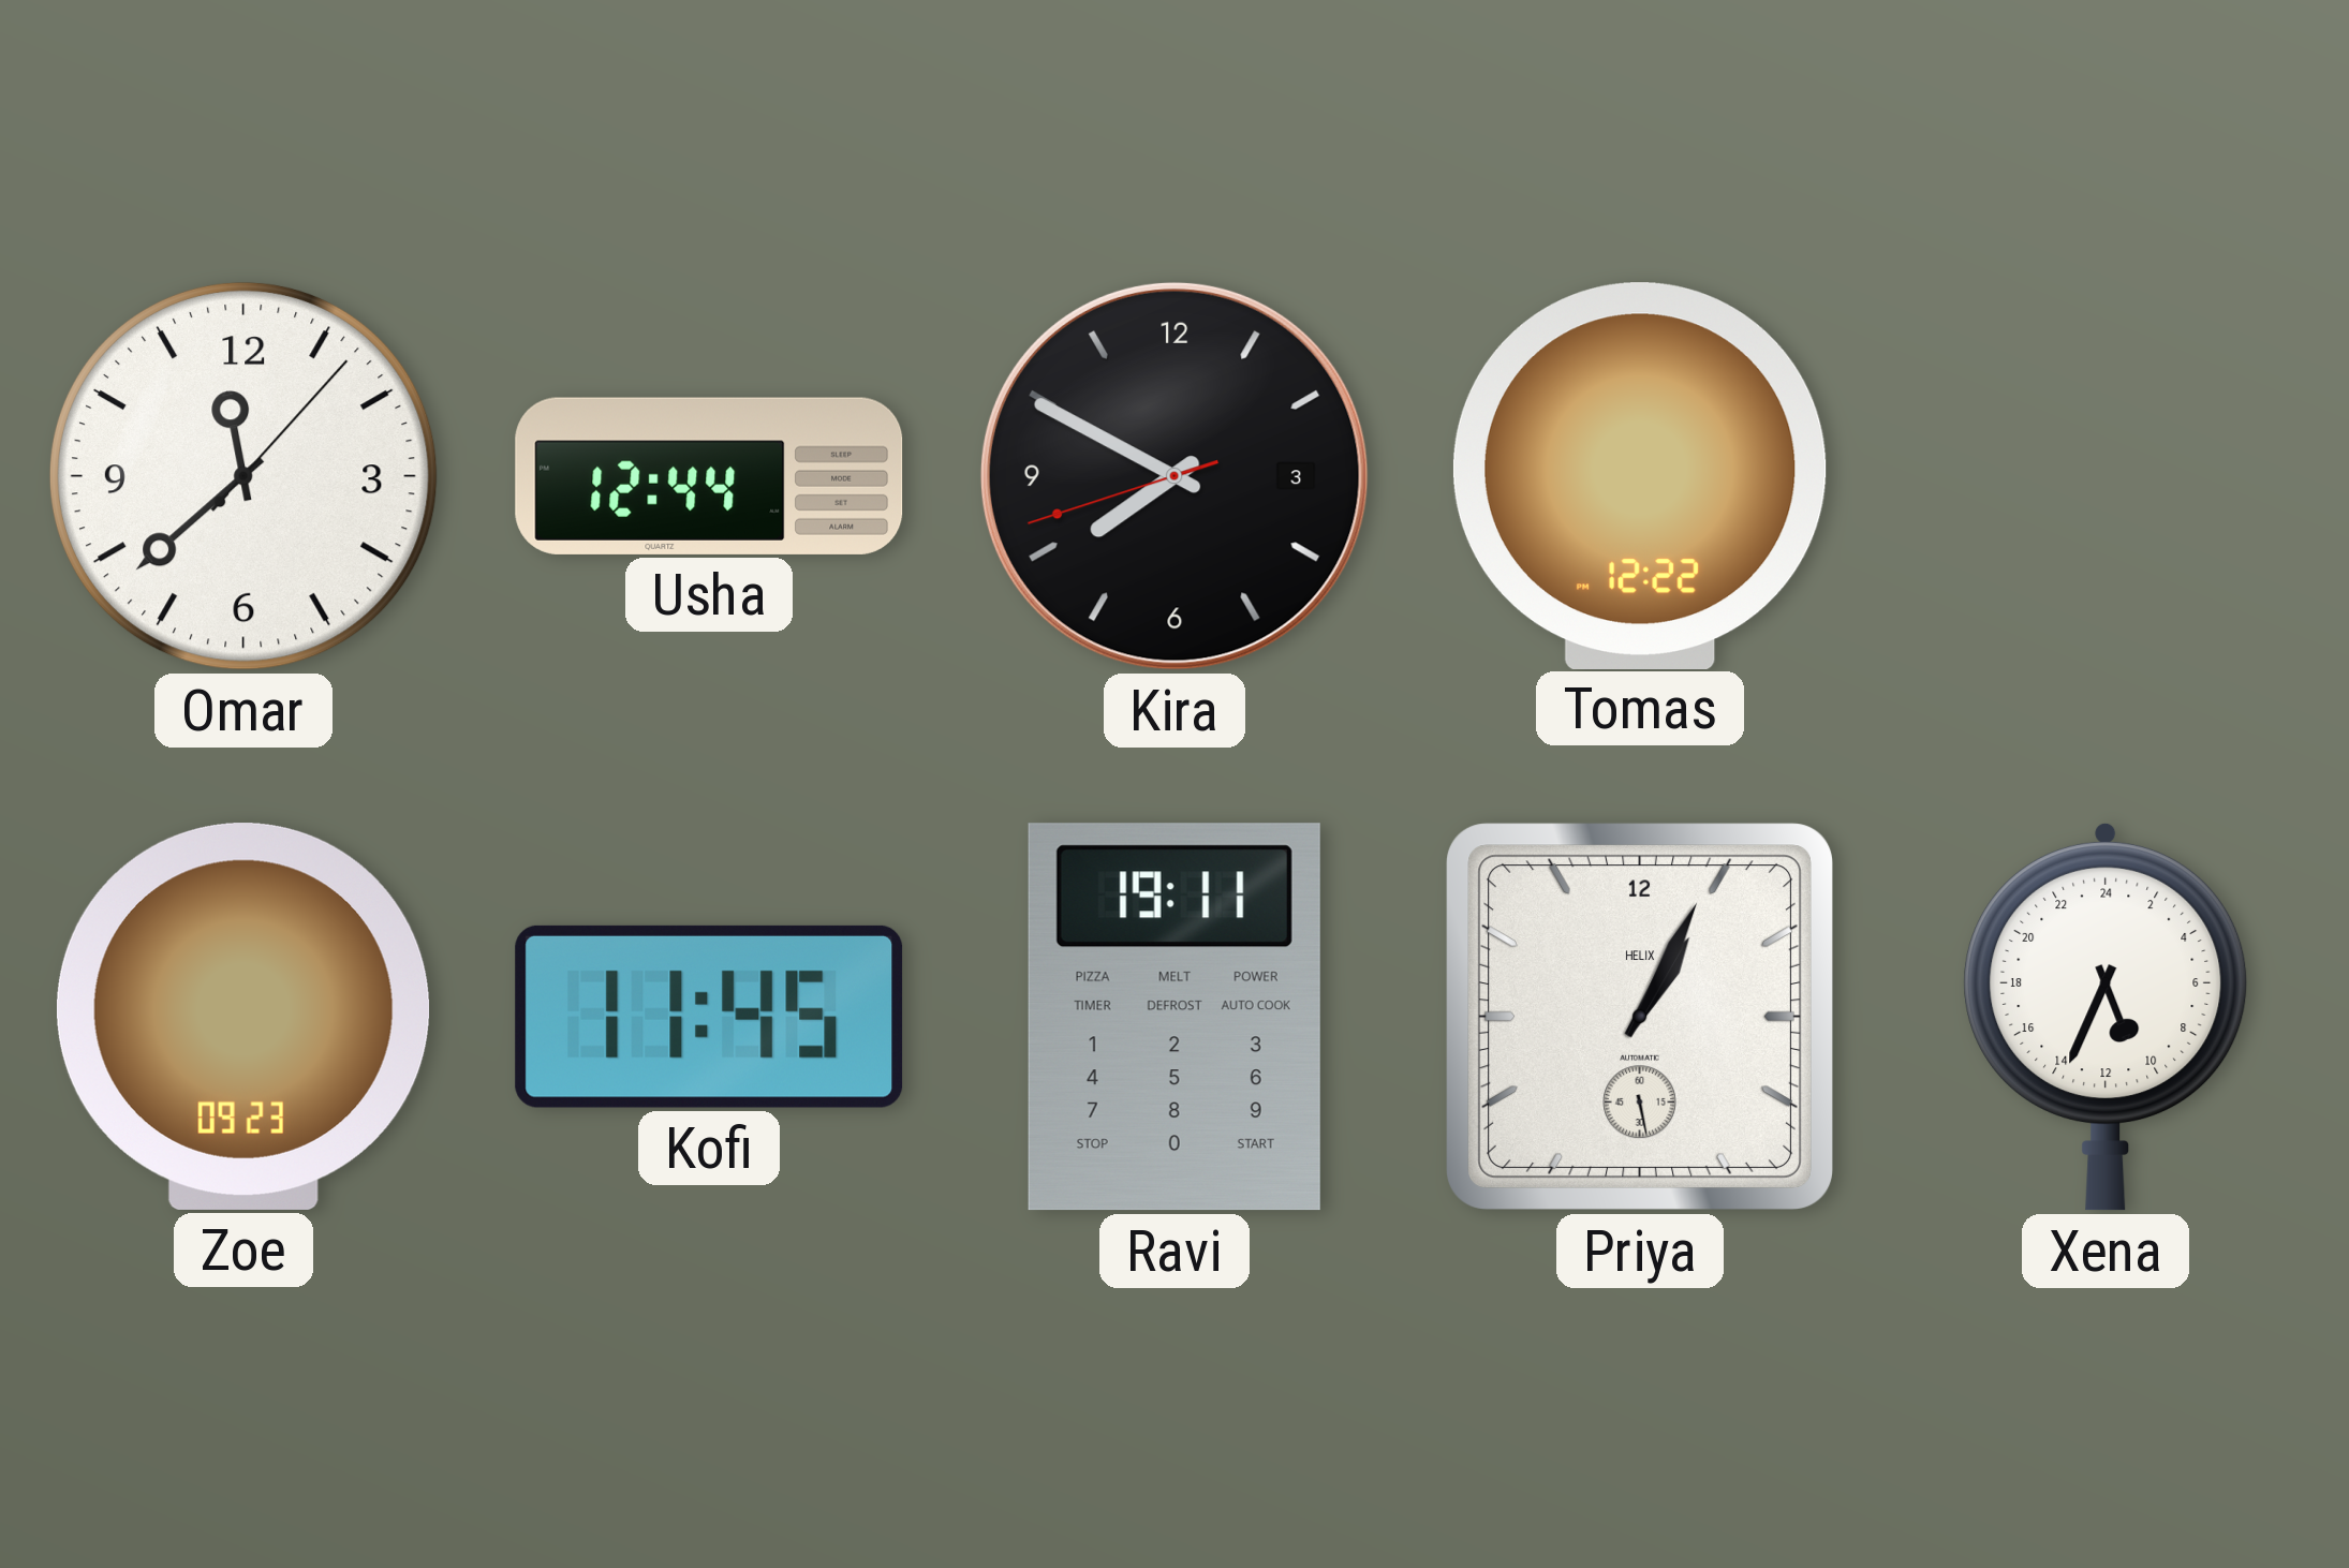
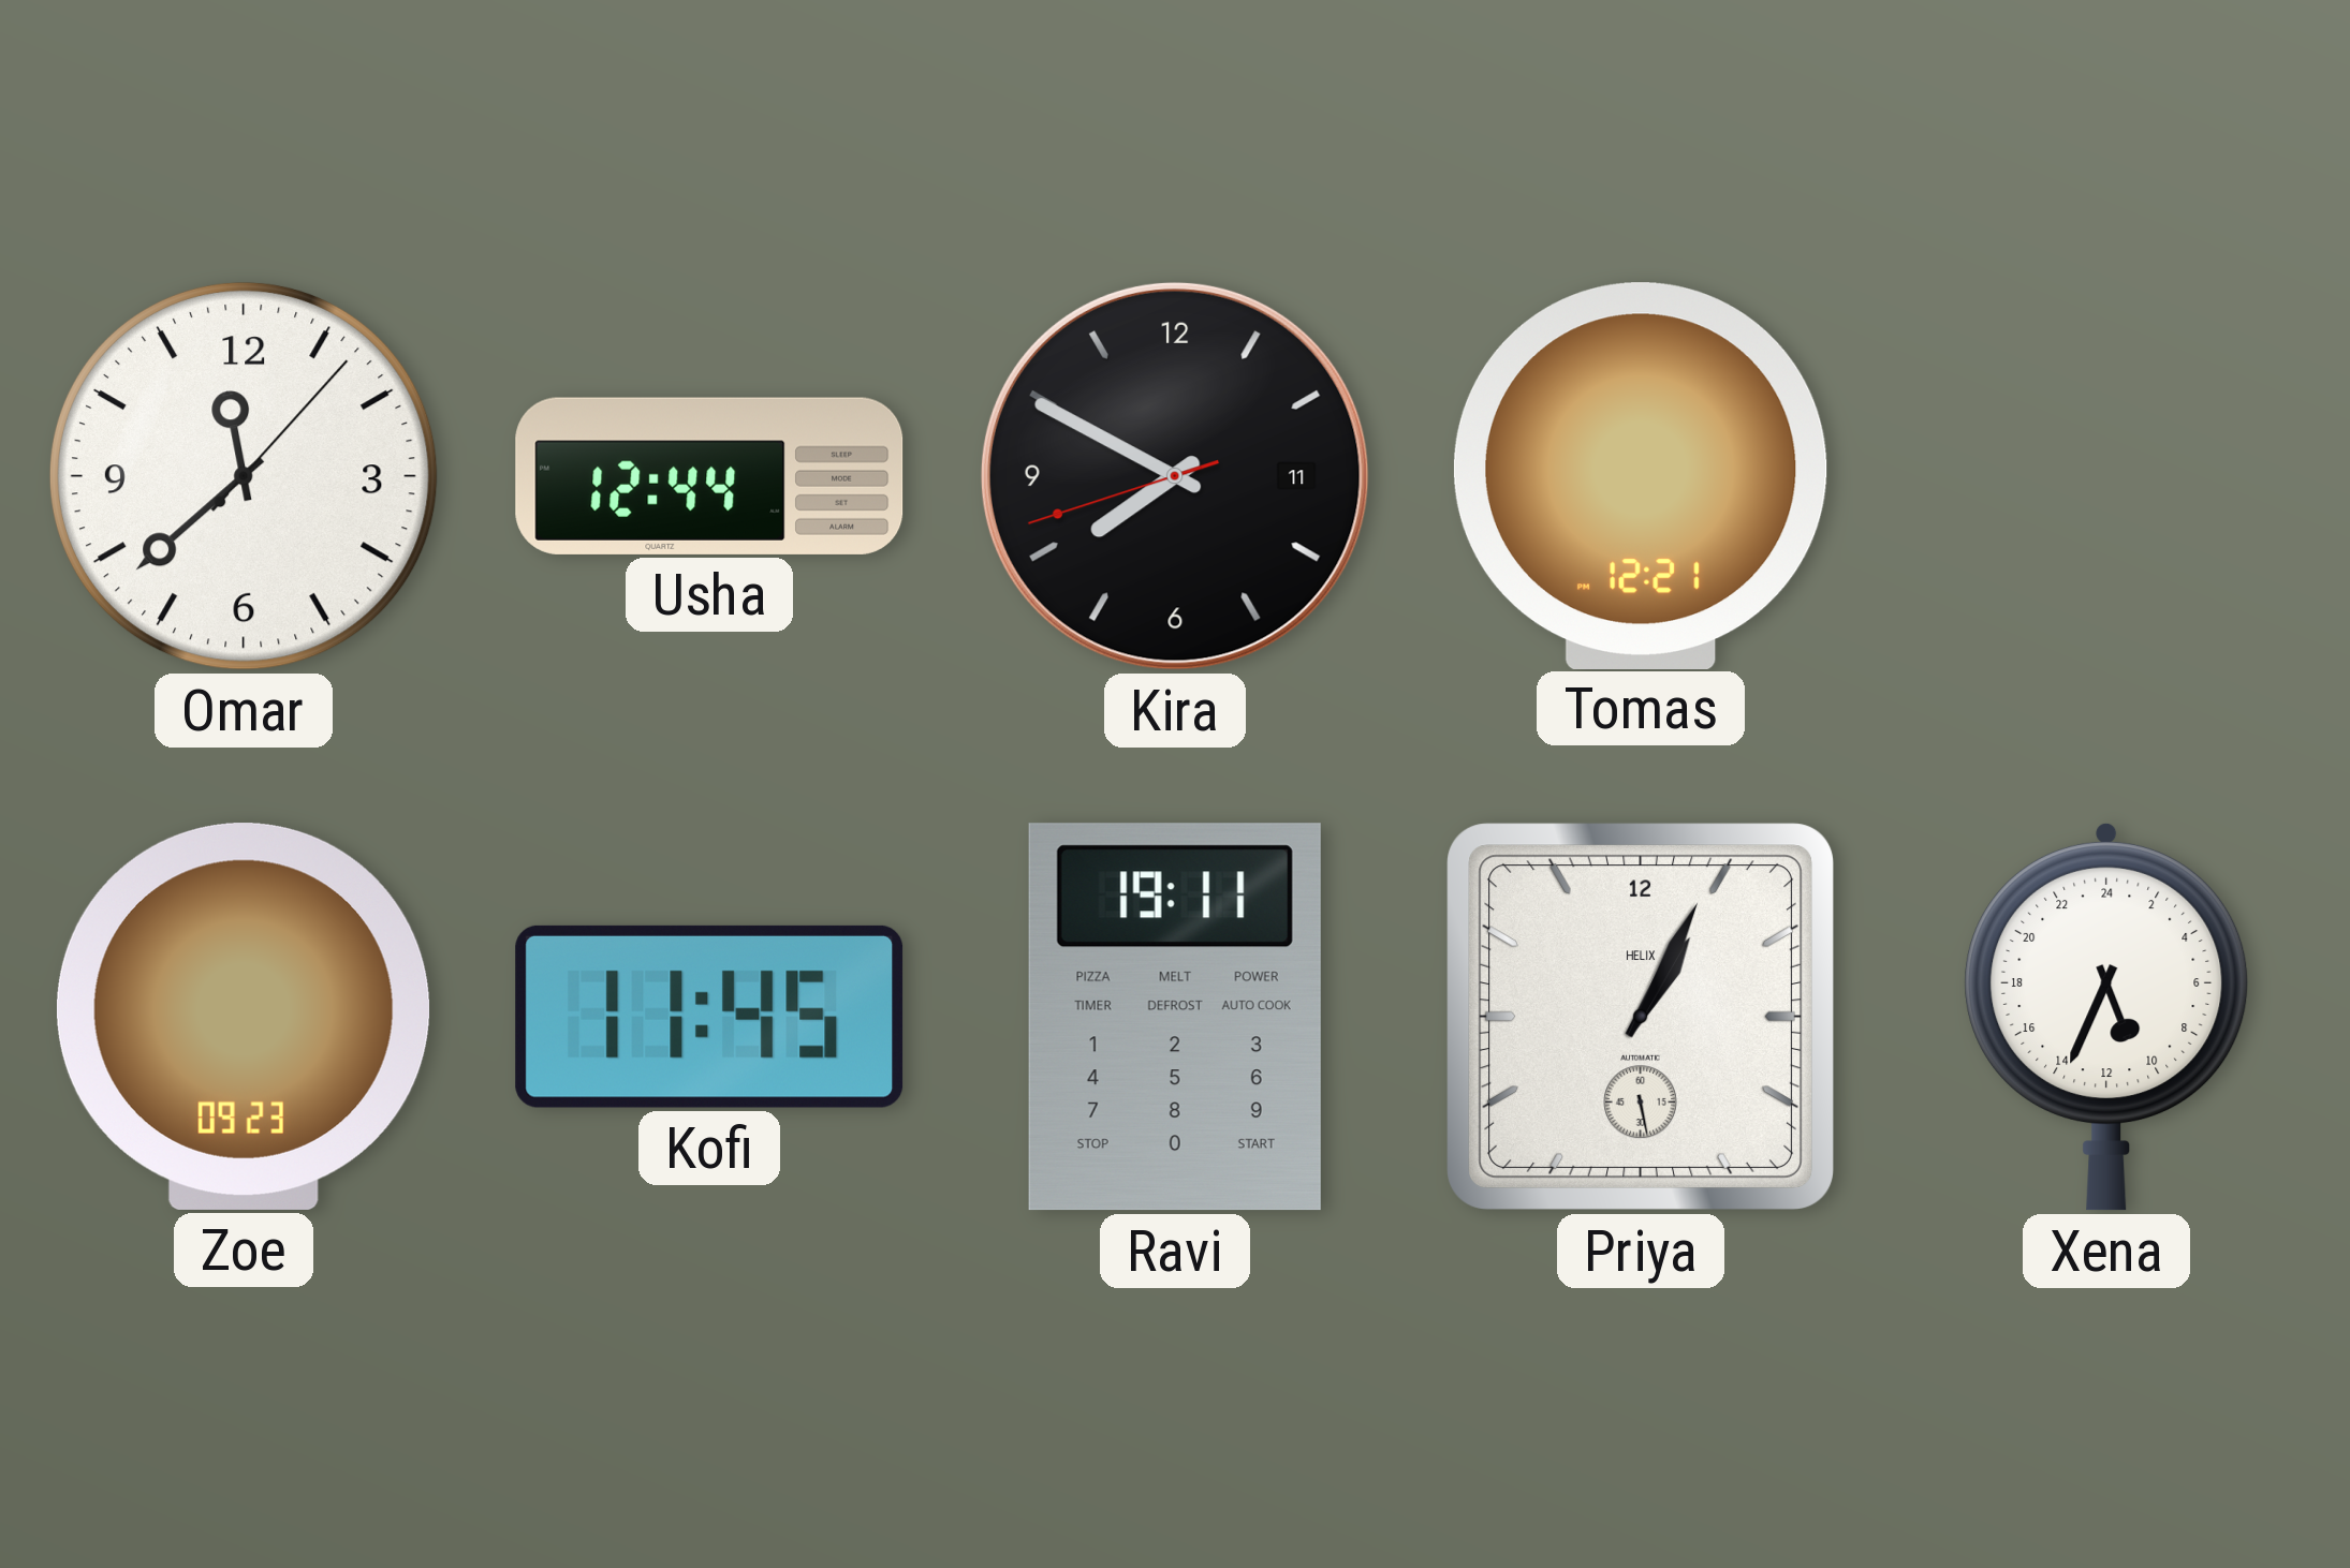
Kira date: 3 -> 11 (1175, 476)
Tomas: 12:22 -> 12:21 (1641, 475)
